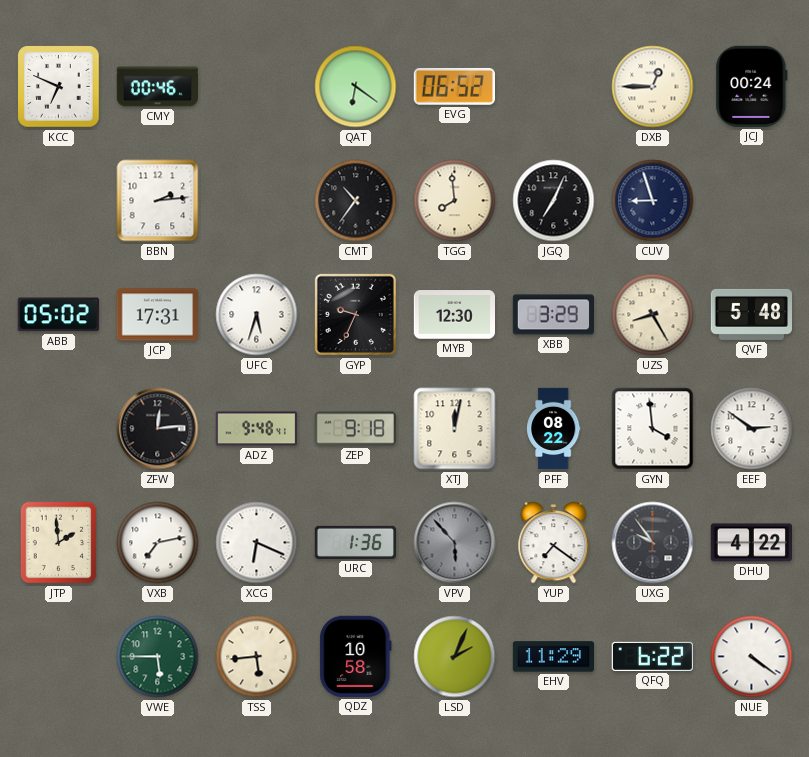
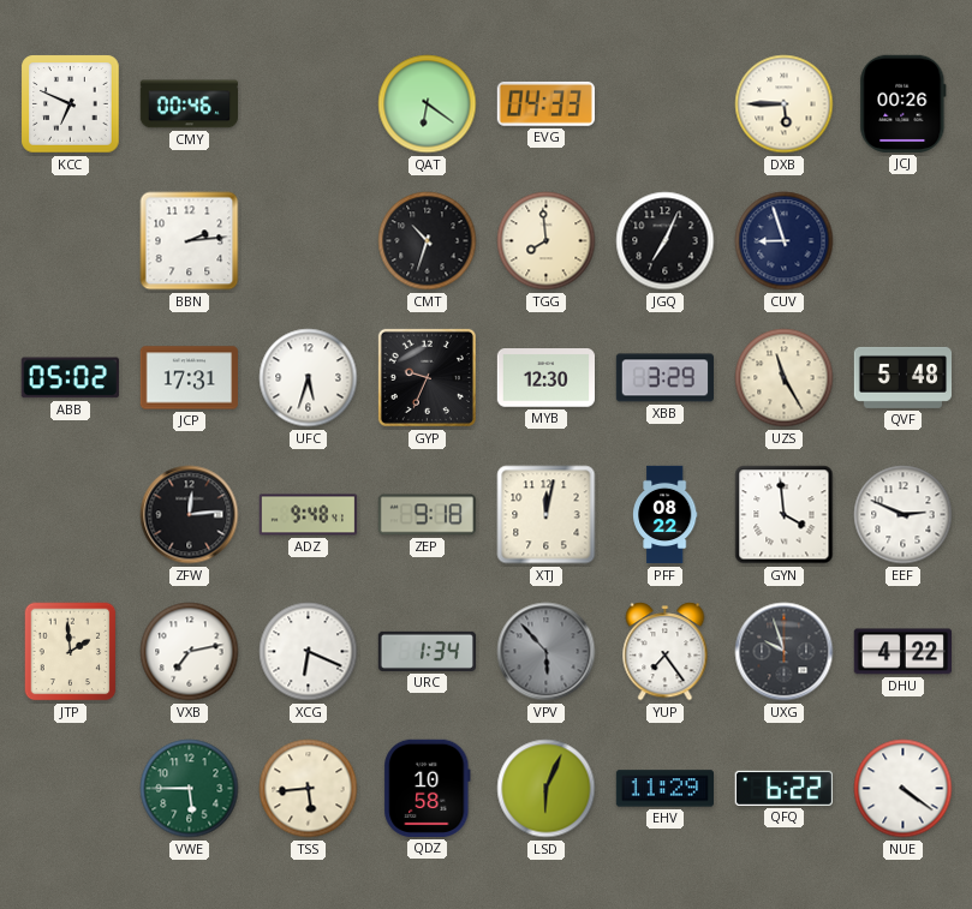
EVG: 06:52 -> 04:33 (545, 103)
DXB: 12:45 -> 5:45 (785, 104)
JCJ: 00:24 -> 00:26 (904, 103)
CMT: 10:36 -> 10:33 (428, 241)
UZS: 8:25 -> 11:25 (785, 378)
EEF: 2:51 -> 2:49 (904, 515)
URC: 1:36 -> 1:34 (427, 651)
YUP: 7:21 -> 7:24 (666, 652)
UXG: 9:54 -> 9:57 (785, 652)
LSD: 2:04 -> 6:04 (547, 789)
